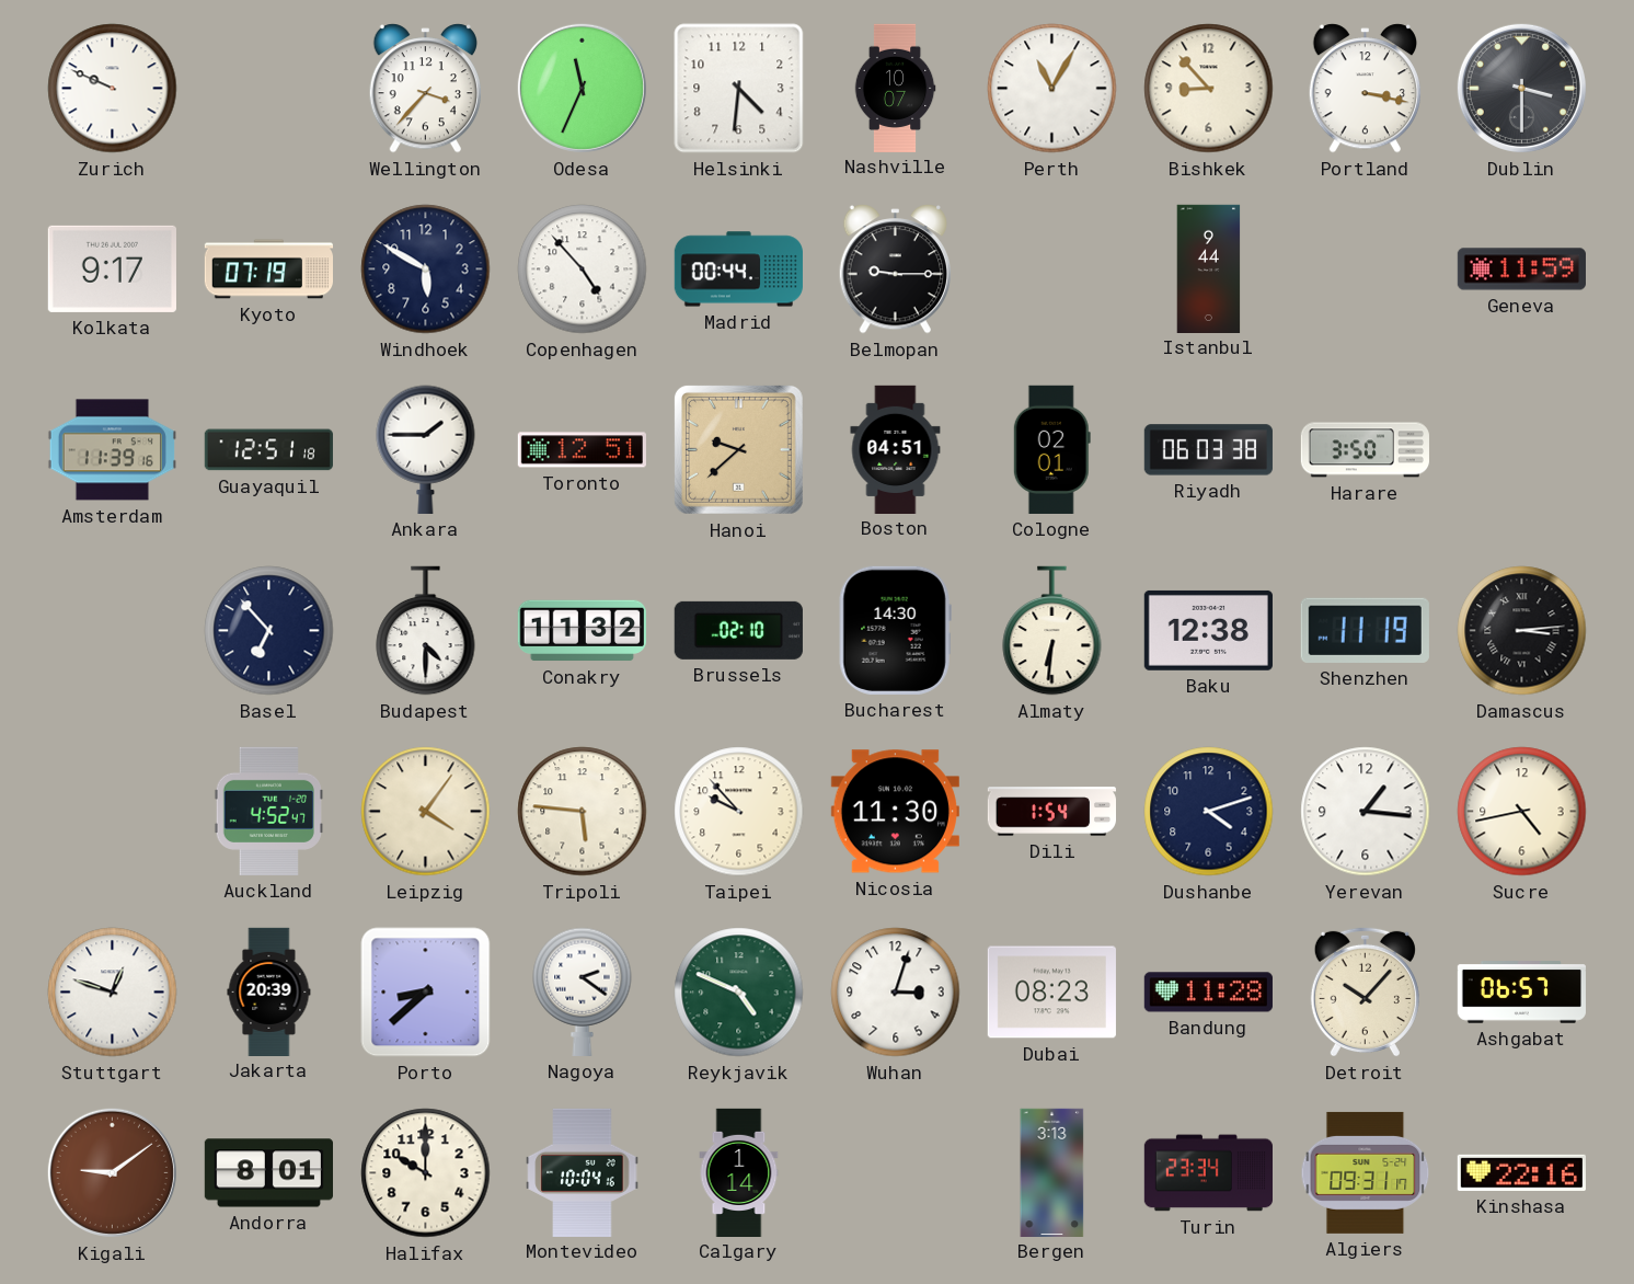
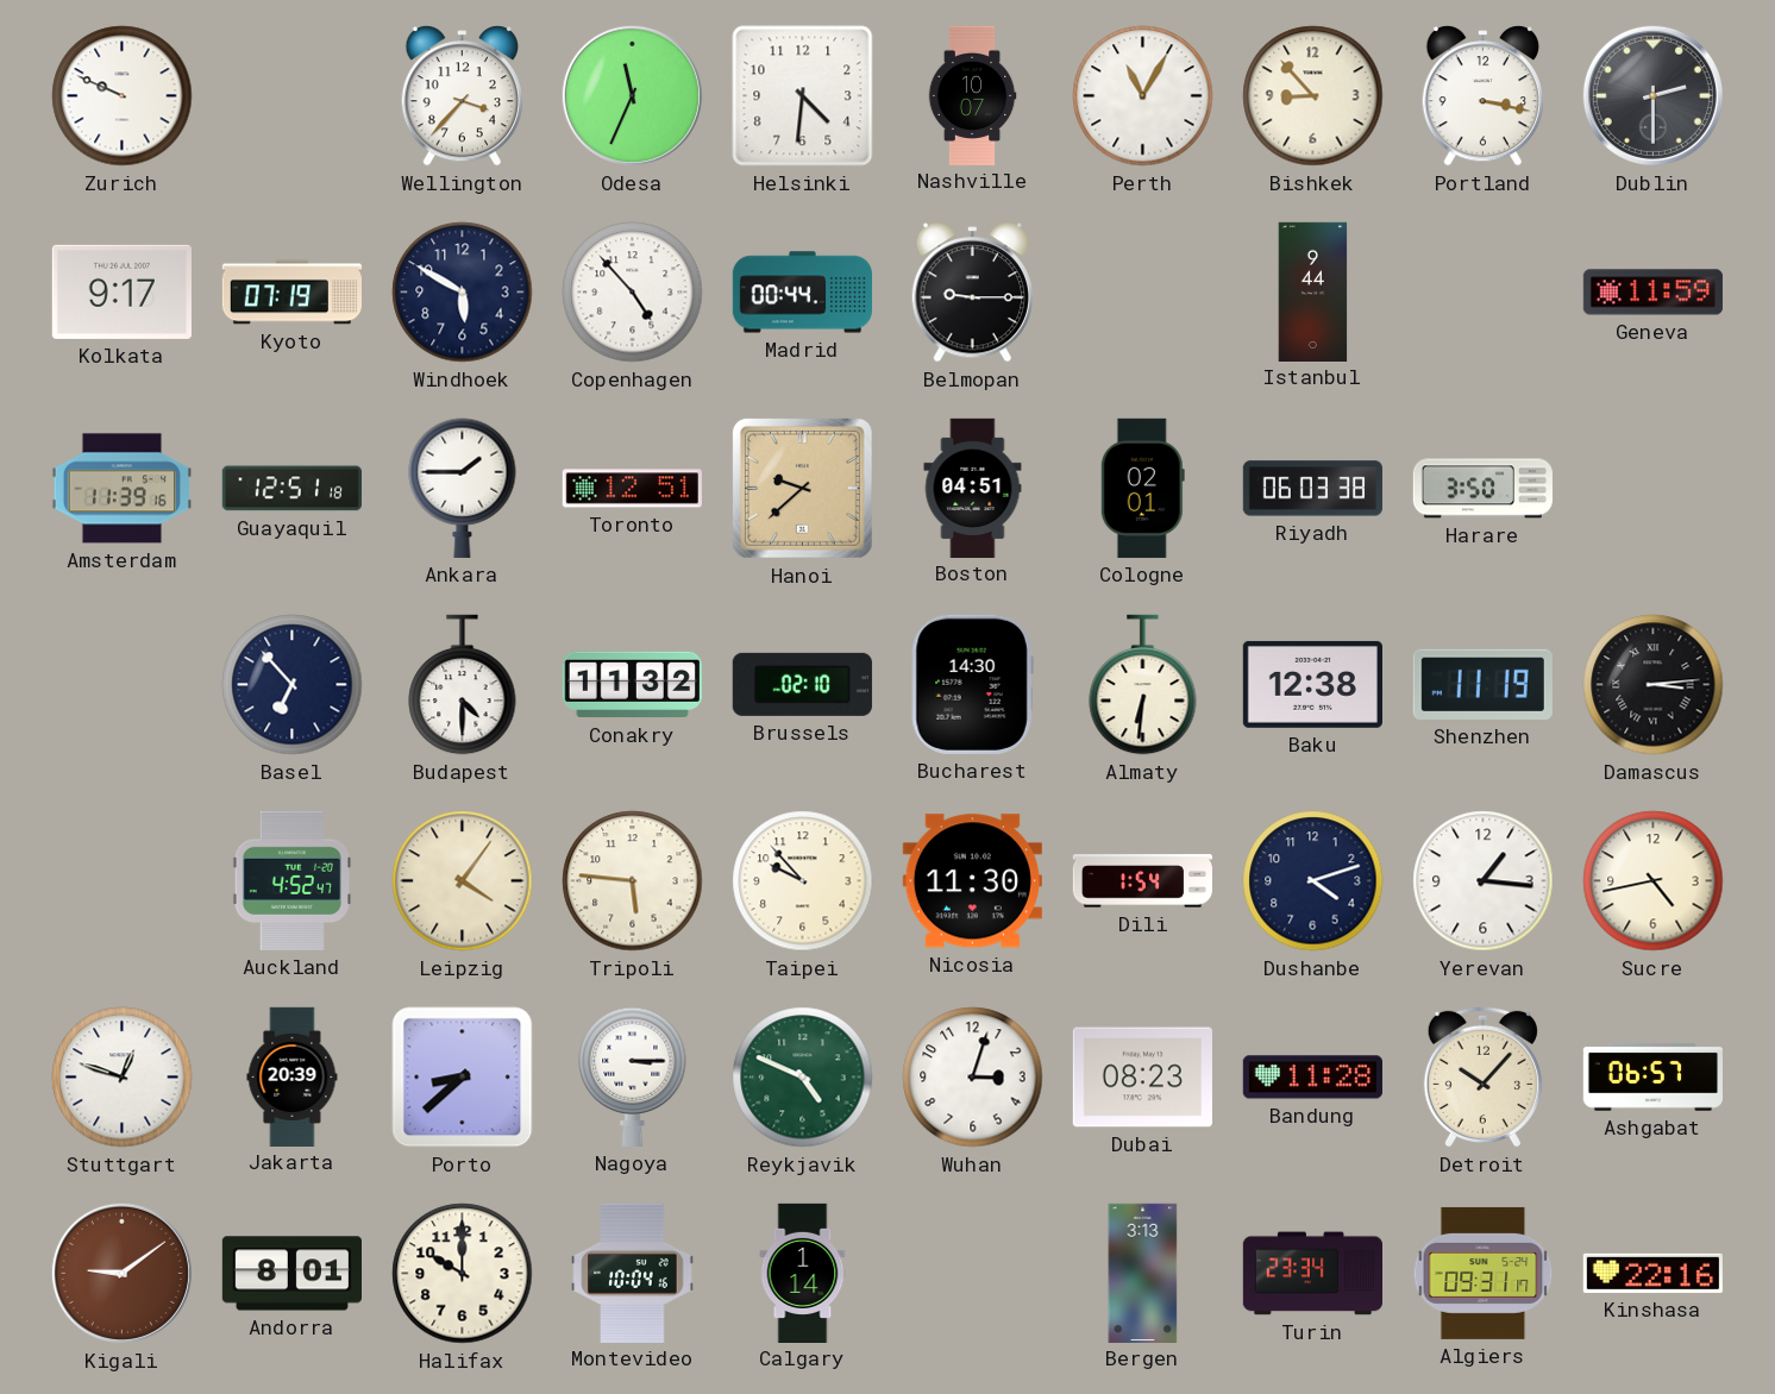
Dublin: 3:30 -> 2:30 (1652, 95)
Nagoya: 2:21 -> 3:15 (633, 1076)
